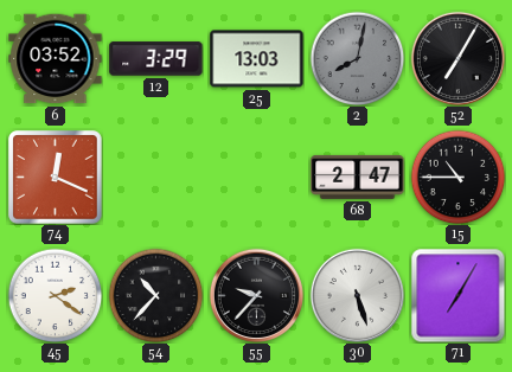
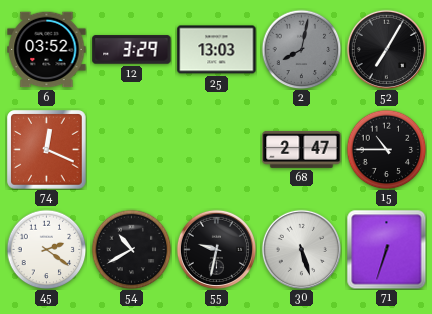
54: 10:37 -> 10:40 (131, 249)
55: 9:37 -> 9:32 (216, 249)
71: 7:05 -> 6:33 (386, 249)
